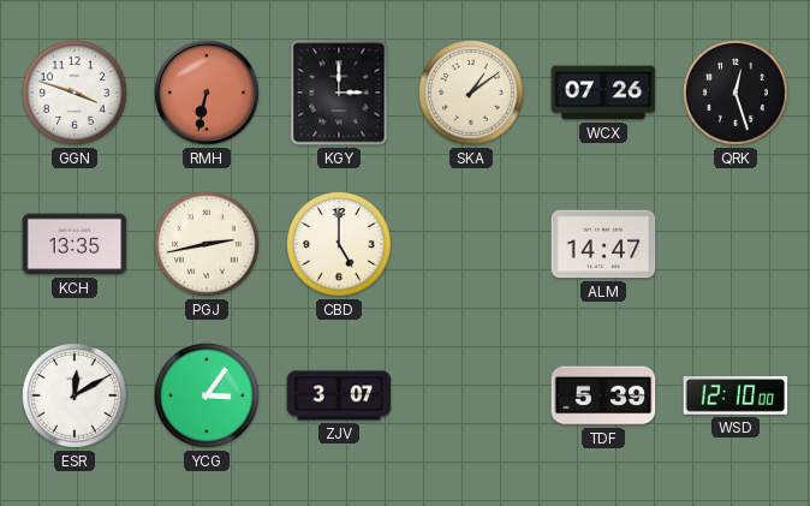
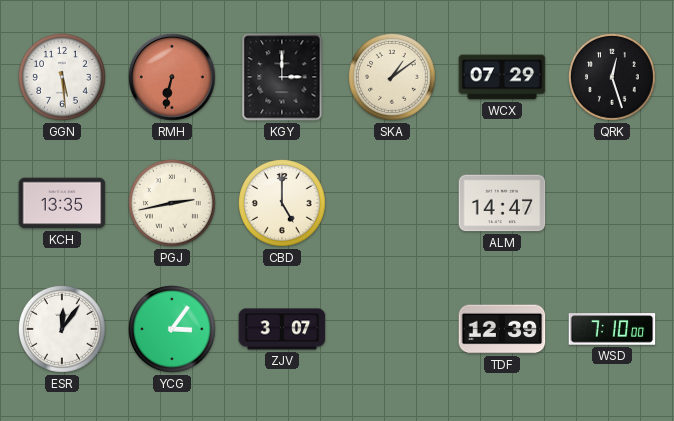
GGN: 3:48 -> 5:29 (63, 78)
WCX: 07:26 -> 07:29 (502, 77)
ESR: 12:10 -> 12:06 (63, 330)
TDF: 5:39 -> 12:39 (502, 329)
WSD: 12:10 -> 7:10 (612, 329)
